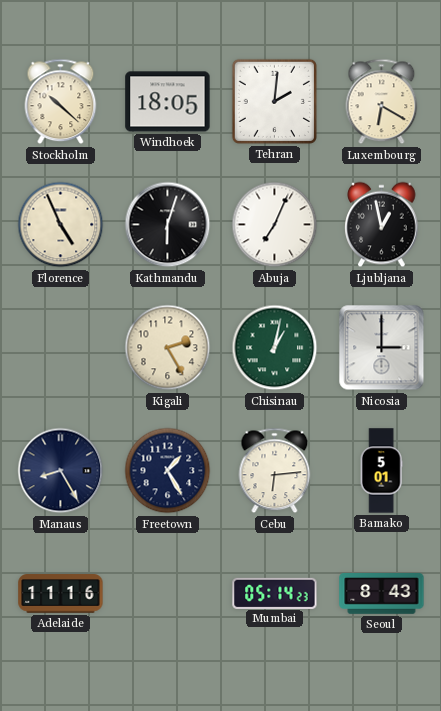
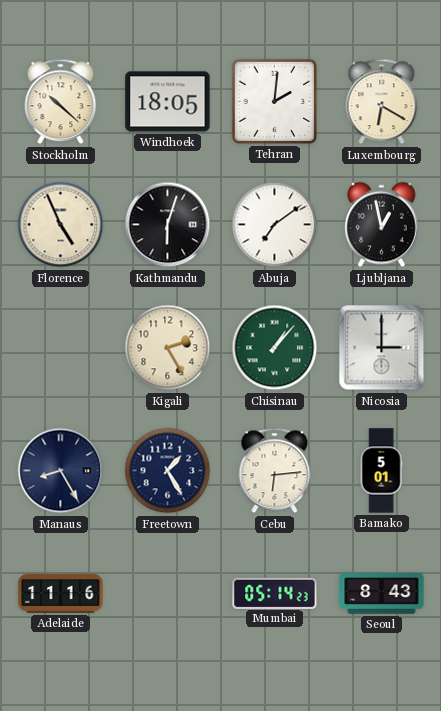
Abuja: 7:04 -> 7:09 (275, 225)
Chisinau: 1:02 -> 1:07 (275, 348)
